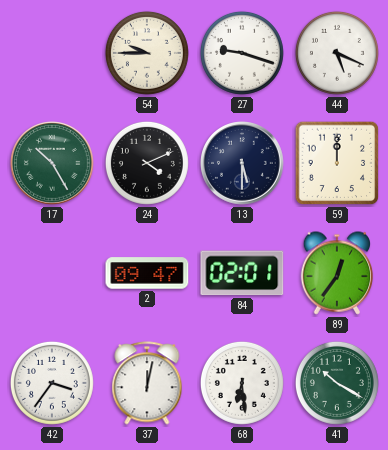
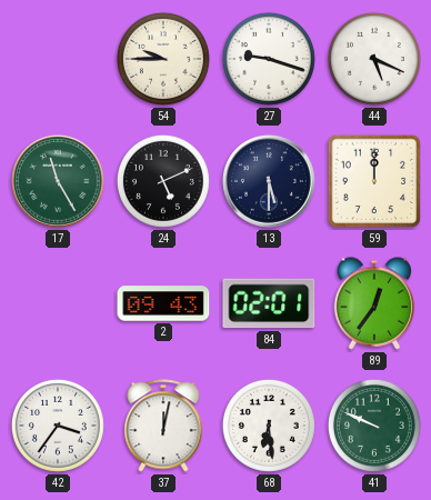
17: 10:25 -> 11:25 (59, 182)
24: 4:11 -> 5:11 (163, 181)
2: 09:47 -> 09:43 (163, 303)
41: 10:20 -> 9:49 (374, 426)
